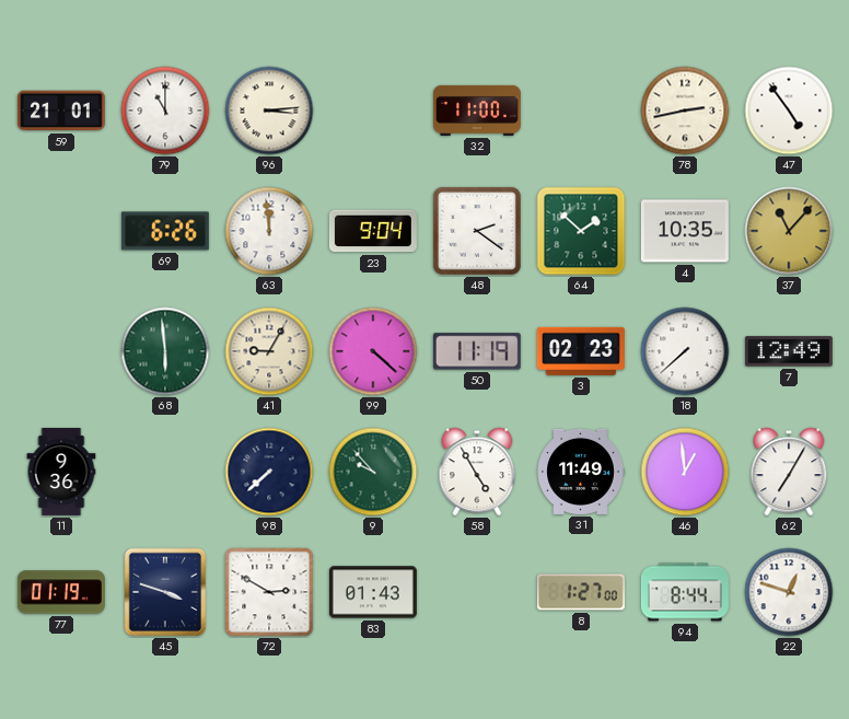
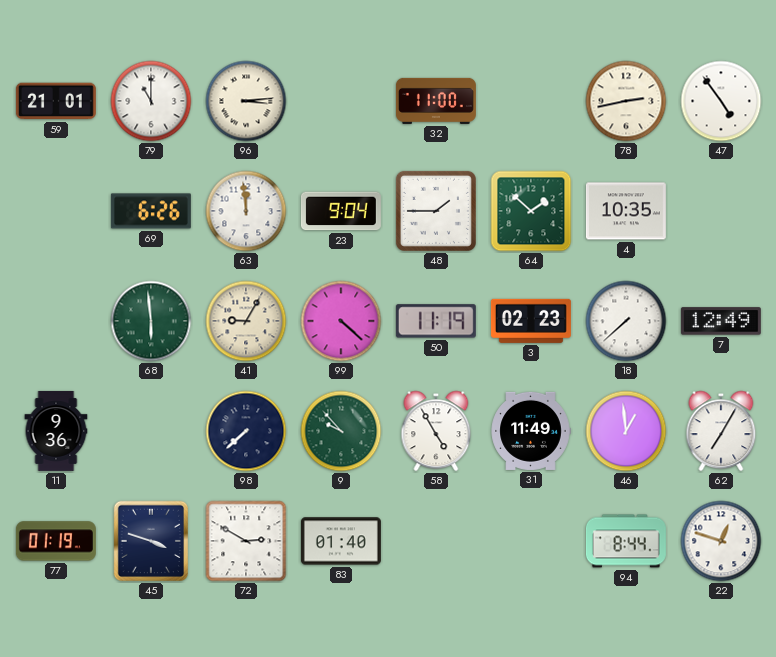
48: 2:21 -> 1:45 (436, 211)
37: 11:07 -> none (789, 231)
83: 01:43 -> 01:40 (341, 541)
8: 1:27 -> none (581, 592)
